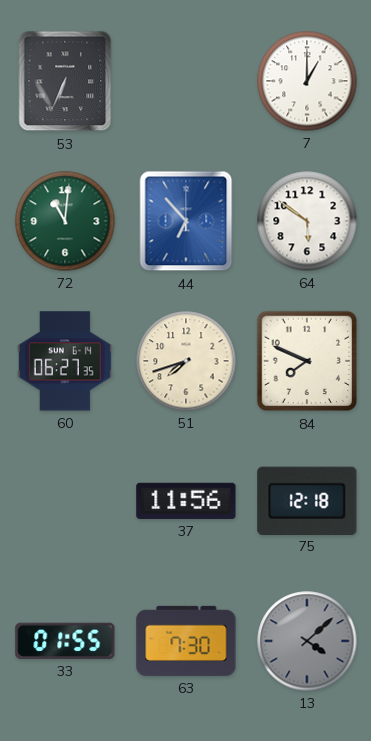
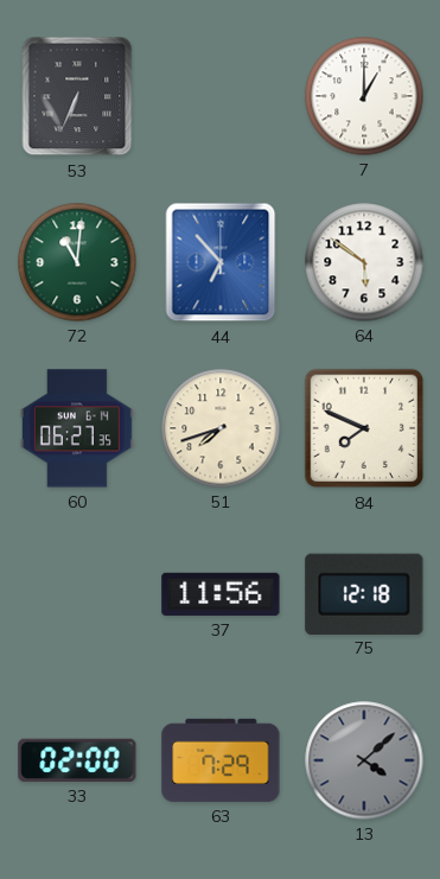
33: 01:55 -> 02:00 (77, 760)
63: 7:30 -> 7:29 (221, 760)
